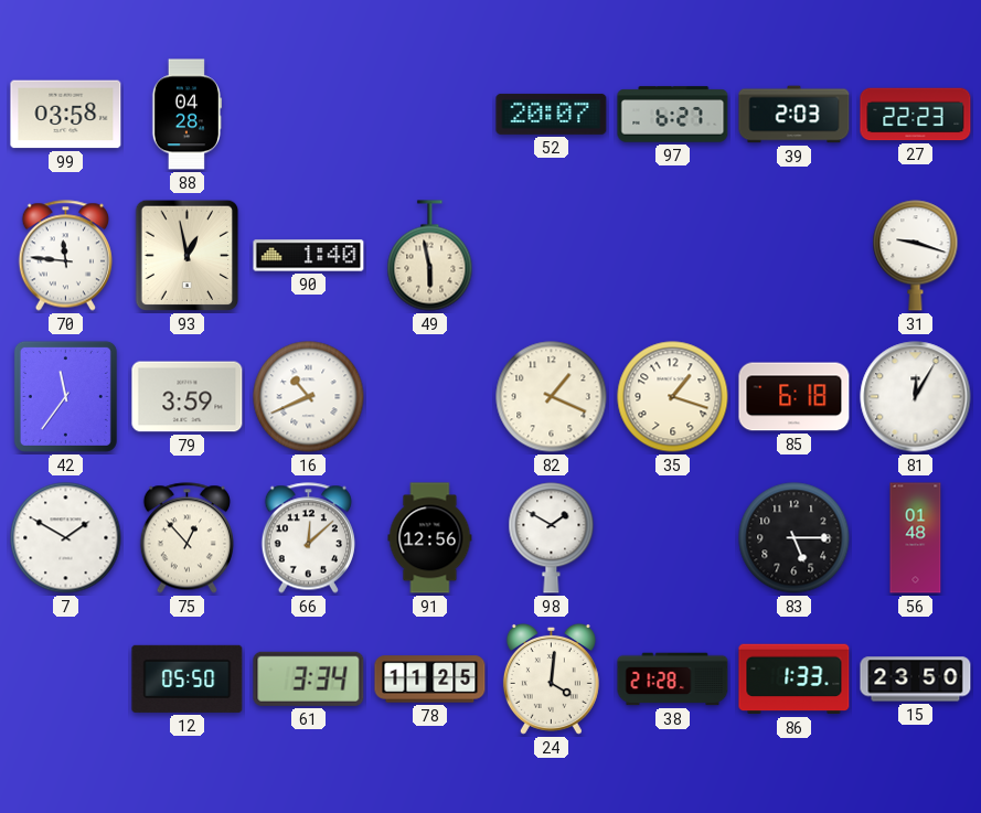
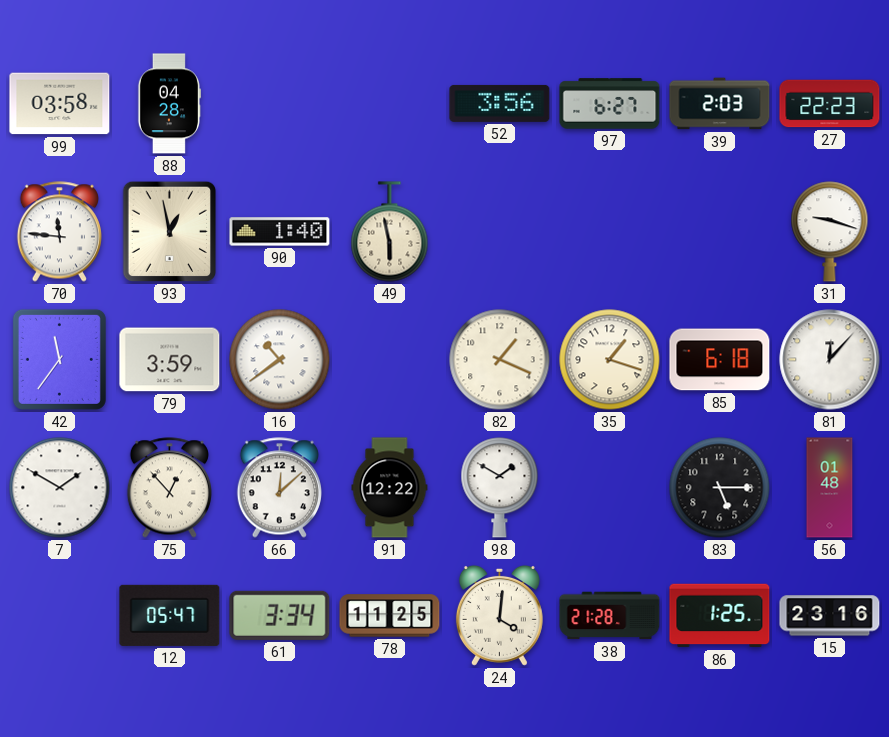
52: 20:07 -> 3:56 (500, 103)
16: 10:41 -> 10:39 (280, 360)
81: 12:05 -> 12:07 (830, 360)
91: 12:56 -> 12:22 (390, 488)
12: 05:50 -> 05:47 (170, 615)
86: 1:33 -> 1:25 (720, 616)
15: 23:50 -> 23:16 (830, 616)
